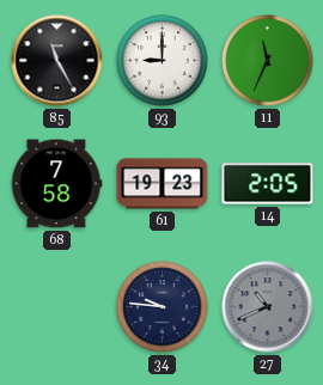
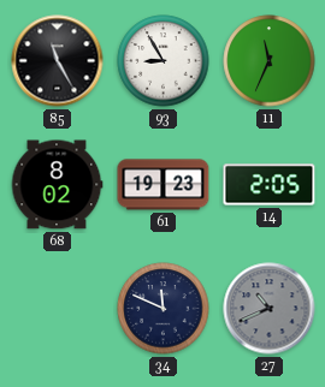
93: 9:00 -> 8:55 (164, 61)
68: 7:58 -> 8:02 (57, 185)
34: 9:46 -> 11:49 (164, 309)
